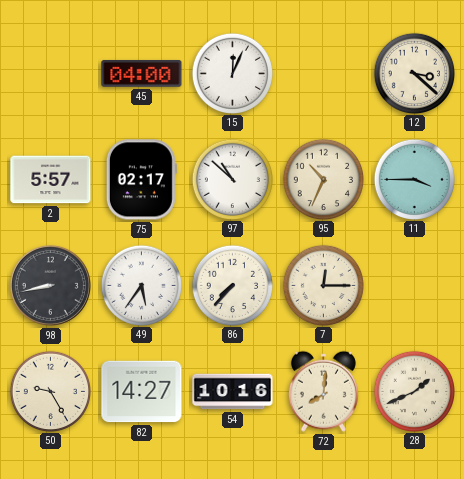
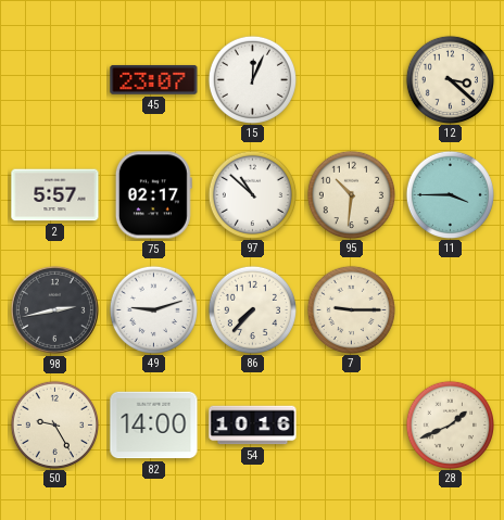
45: 04:00 -> 23:07 (154, 80)
95: 10:34 -> 10:31 (351, 194)
98: 8:43 -> 2:43 (54, 309)
49: 5:36 -> 9:12 (153, 309)
7: 12:15 -> 9:15 (351, 309)
82: 14:27 -> 14:00 (154, 426)
72: 8:01 -> none (323, 391)
